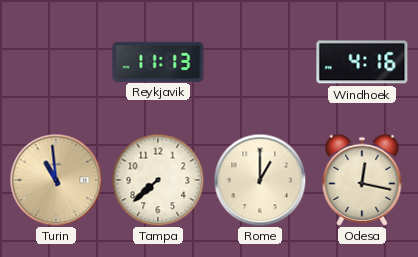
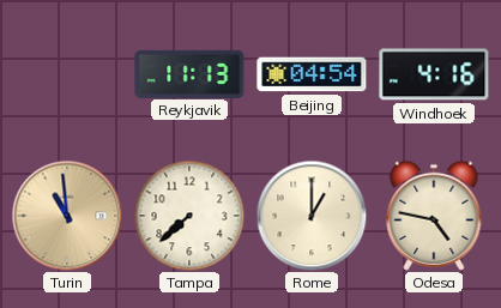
Beijing: none -> 04:54 (312, 74)
Odesa: 12:17 -> 4:47 (434, 216)
